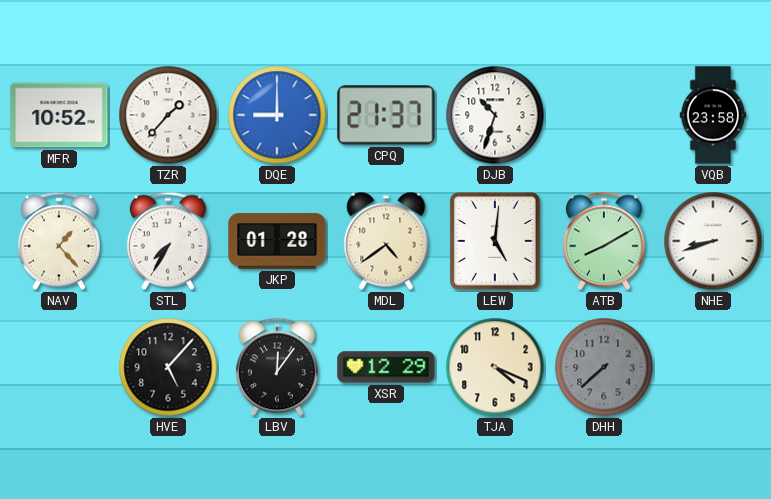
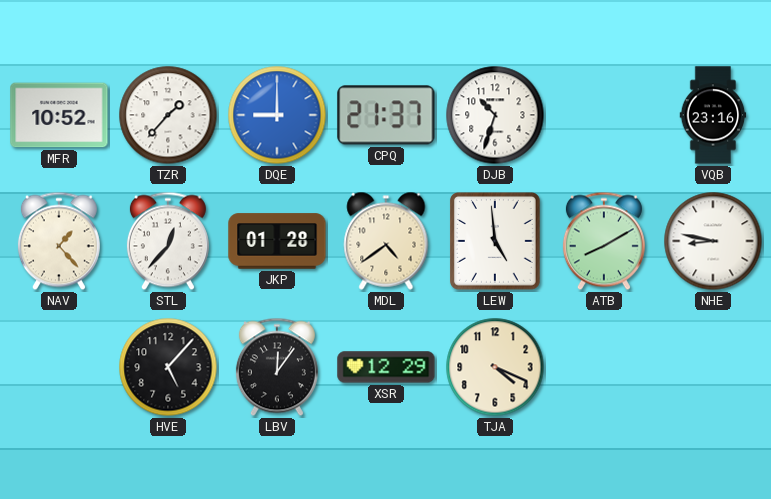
VQB: 23:58 -> 23:16 (713, 115)
STL: 7:35 -> 12:37 (168, 241)
LEW: 5:01 -> 4:59 (495, 242)
NHE: 8:42 -> 8:47 (713, 241)
DHH: 7:38 -> none (604, 367)
